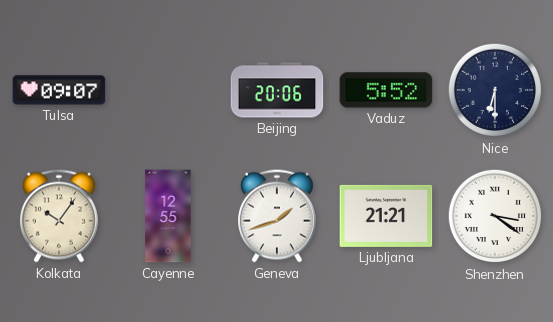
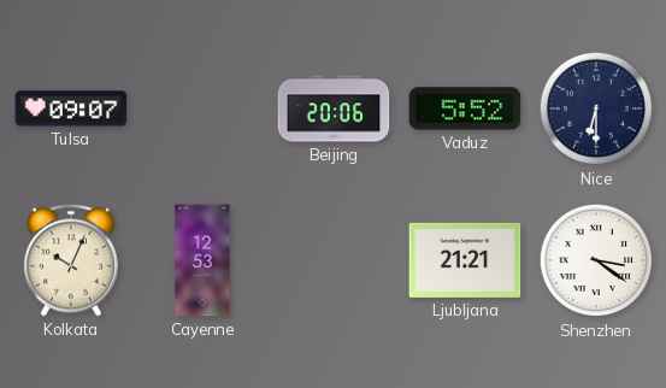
Kolkata: 10:06 -> 10:04 (71, 260)
Cayenne: 12:55 -> 12:53 (202, 260)
Geneva: 1:42 -> none (277, 216)
